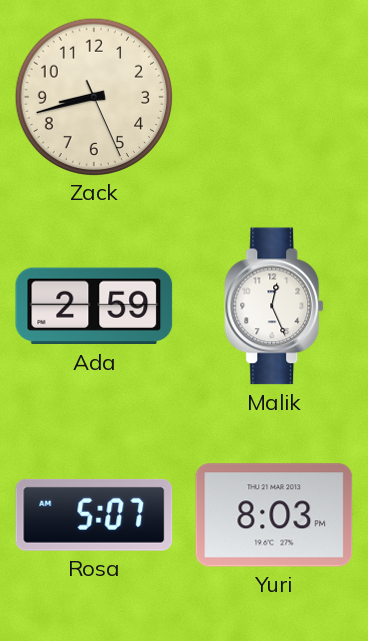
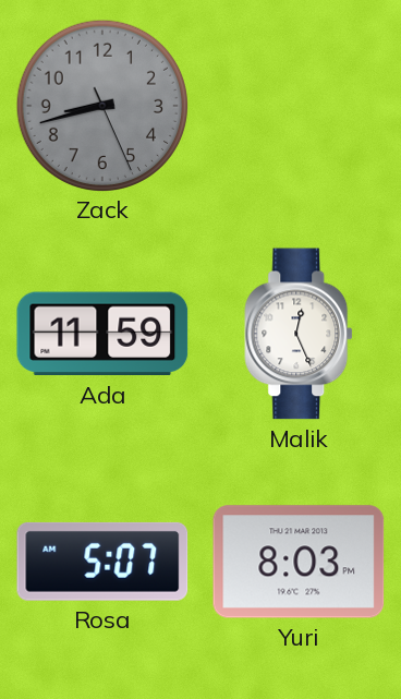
Zack dial: cream -> grey (101, 105)
Ada: 2:59 -> 11:59 (102, 334)
